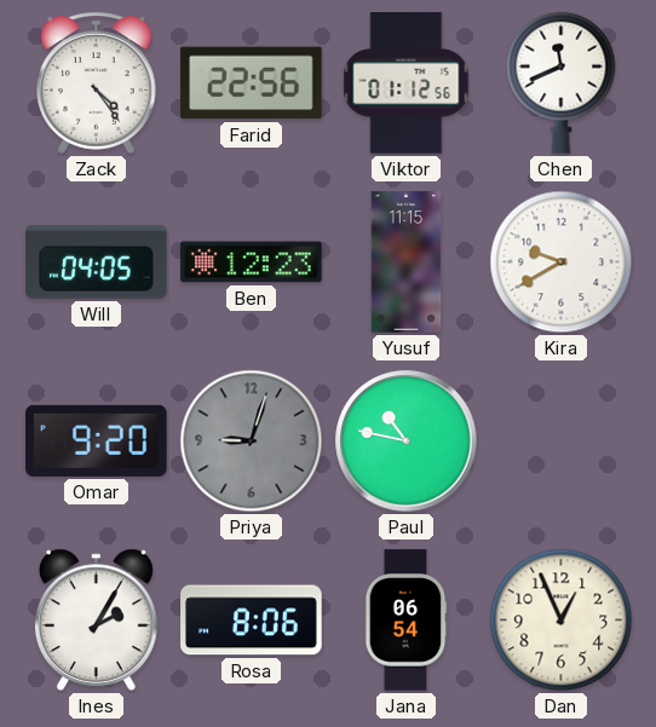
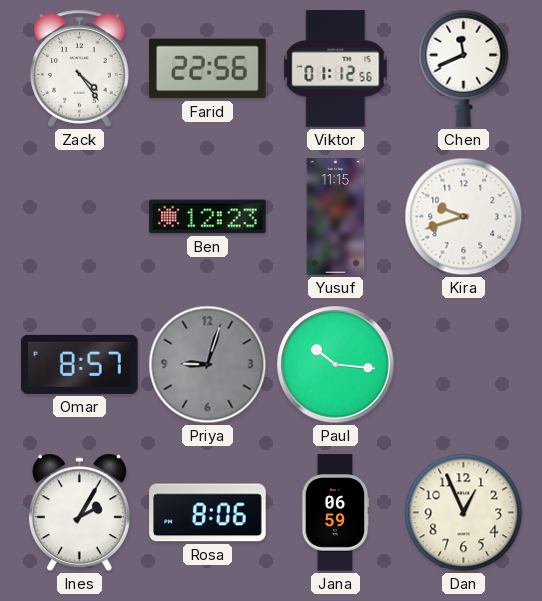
Will: 04:05 -> none (97, 262)
Kira: 9:40 -> 9:42 (464, 217)
Omar: 9:20 -> 8:57 (80, 364)
Paul: 10:47 -> 10:16 (336, 365)
Jana: 06:54 -> 06:59 (335, 513)
